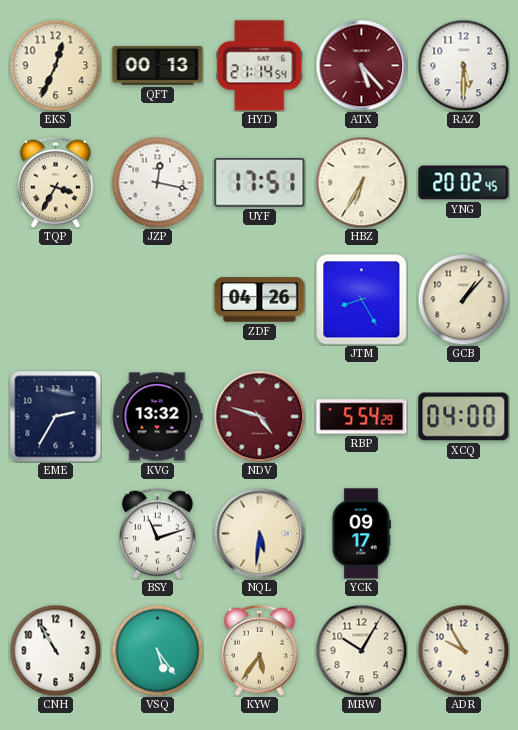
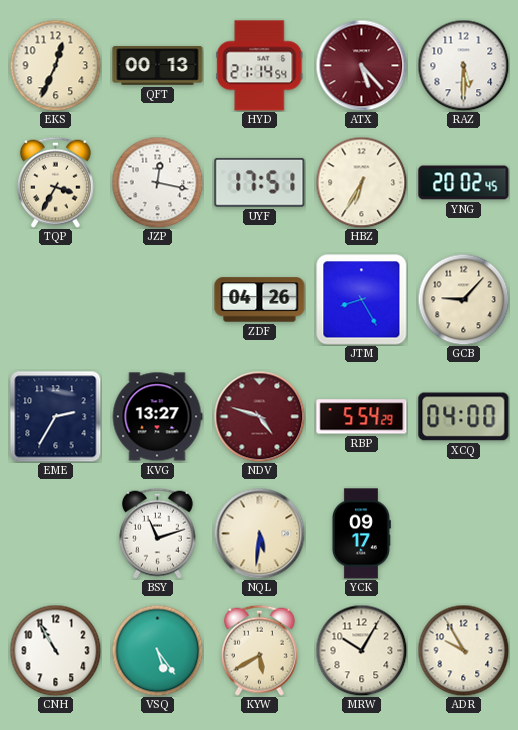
GCB: 1:07 -> 9:07 (463, 299)
KVG: 13:32 -> 13:27 (157, 417)
KYW: 5:36 -> 5:40 (259, 650)
